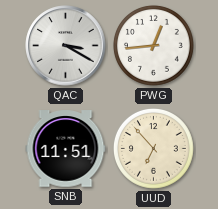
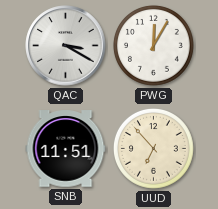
PWG: 12:44 -> 12:05 (154, 46)
